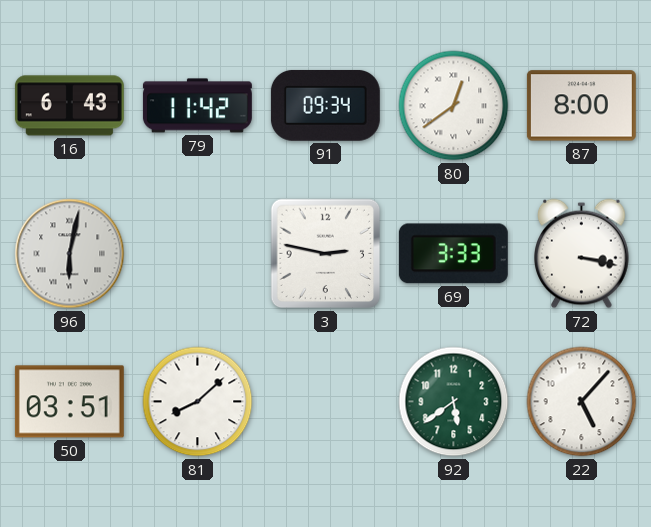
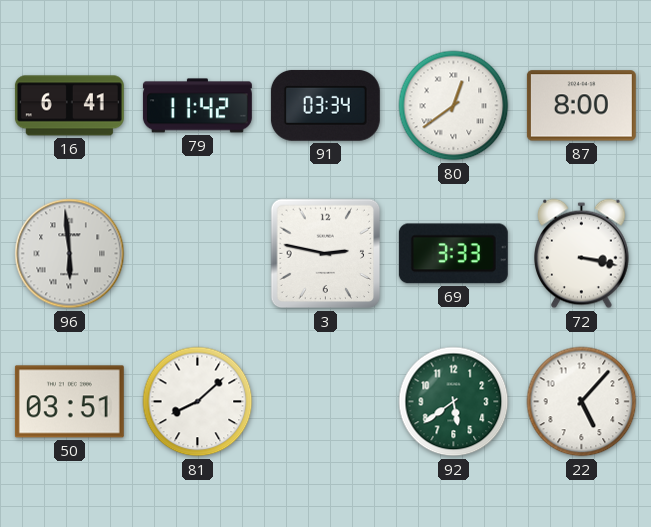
16: 6:43 -> 6:41 (69, 106)
91: 09:34 -> 03:34 (325, 105)
96: 6:02 -> 5:59 (70, 254)
